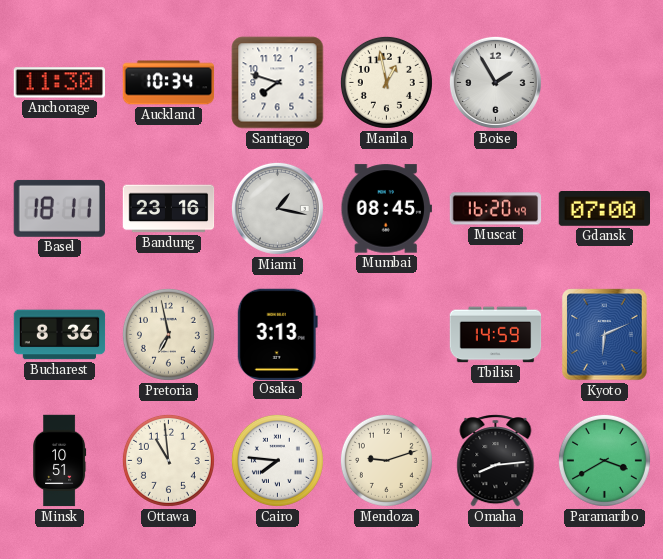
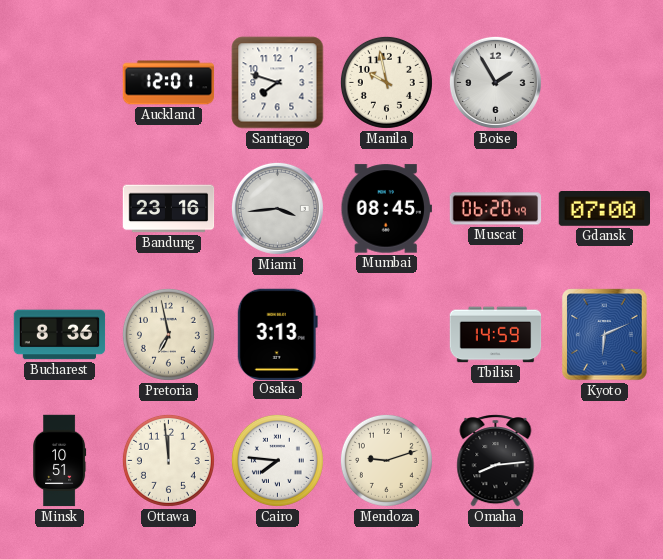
Anchorage: 11:30 -> none (59, 83)
Auckland: 10:34 -> 12:01 (169, 83)
Manila: 12:58 -> 9:58 (386, 82)
Basel: 18:11 -> none (59, 208)
Miami: 1:17 -> 3:44 (277, 208)
Muscat: 16:20 -> 06:20 (496, 209)
Ottawa: 10:59 -> 11:59 (168, 460)
Paramaribo: 3:40 -> none (604, 460)
